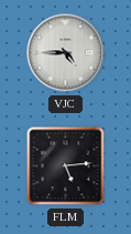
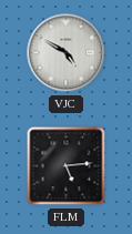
VJC: 4:45 -> 4:50 (67, 53)
